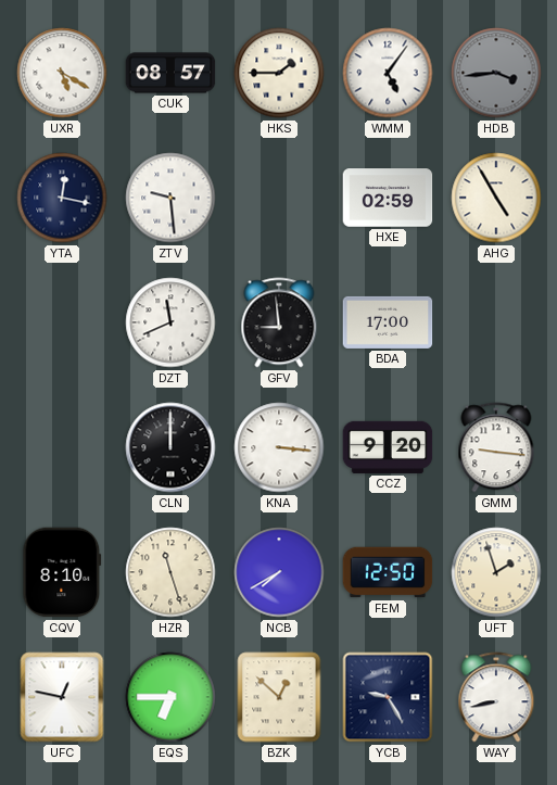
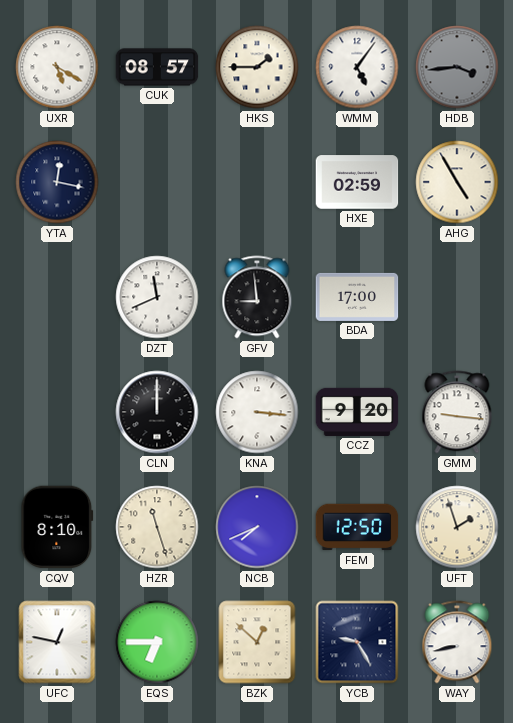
ZTV: 9:29 -> none (170, 198)
NCB: 7:40 -> 7:41 (257, 527)
